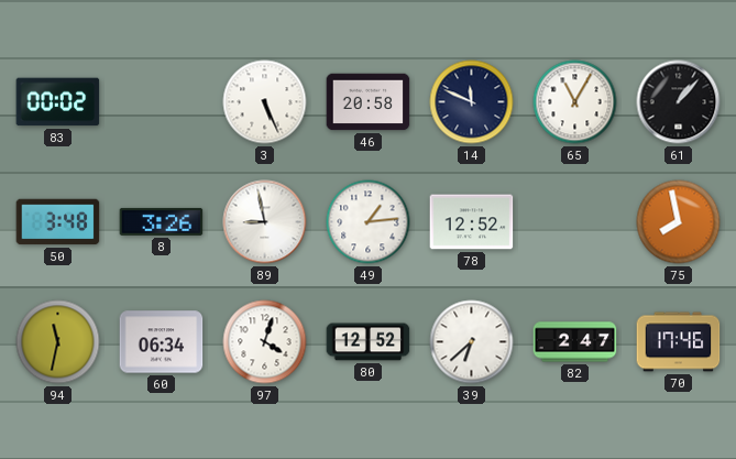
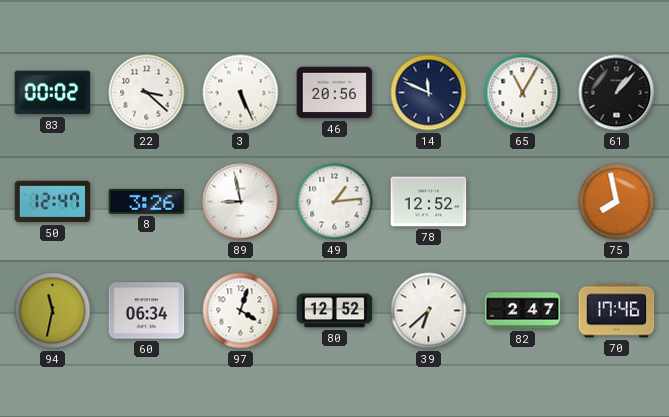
22: none -> 3:22 (147, 93)
46: 20:58 -> 20:56 (335, 93)
50: 3:48 -> 12:47 (53, 202)
